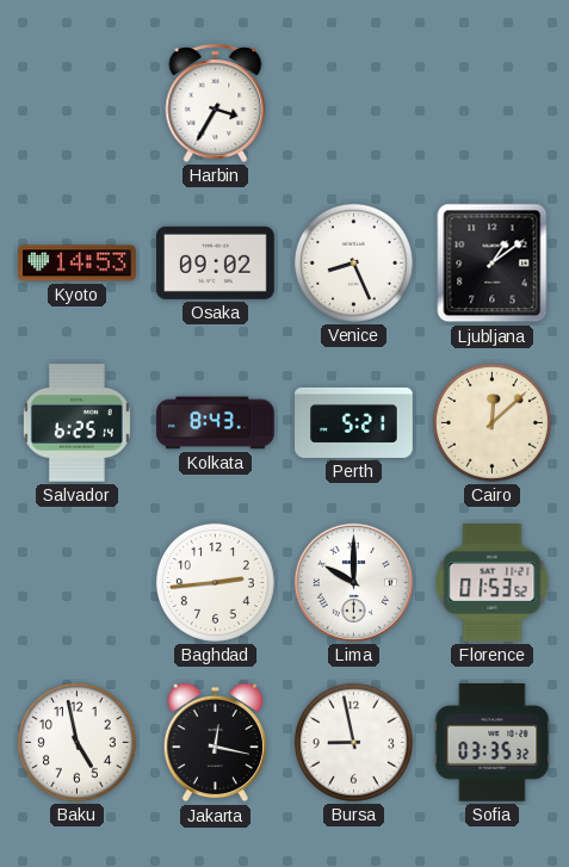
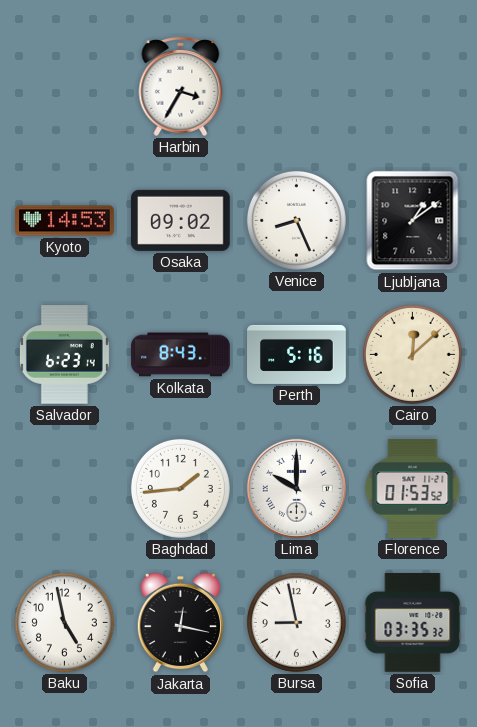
Salvador: 6:25 -> 6:23 (64, 355)
Perth: 5:21 -> 5:16 (297, 354)
Baghdad: 2:44 -> 1:44 (180, 488)
